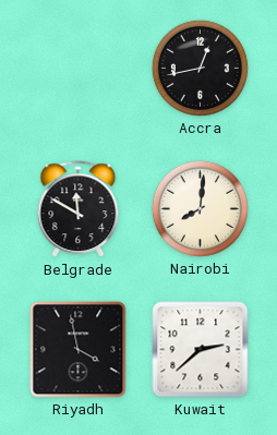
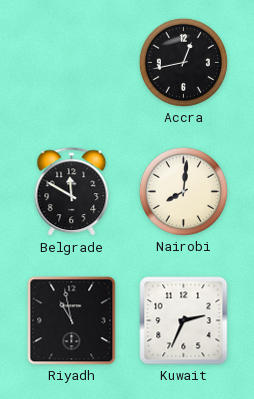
Riyadh: 3:58 -> 10:58 (72, 321)
Kuwait: 2:38 -> 2:34 (184, 321)
